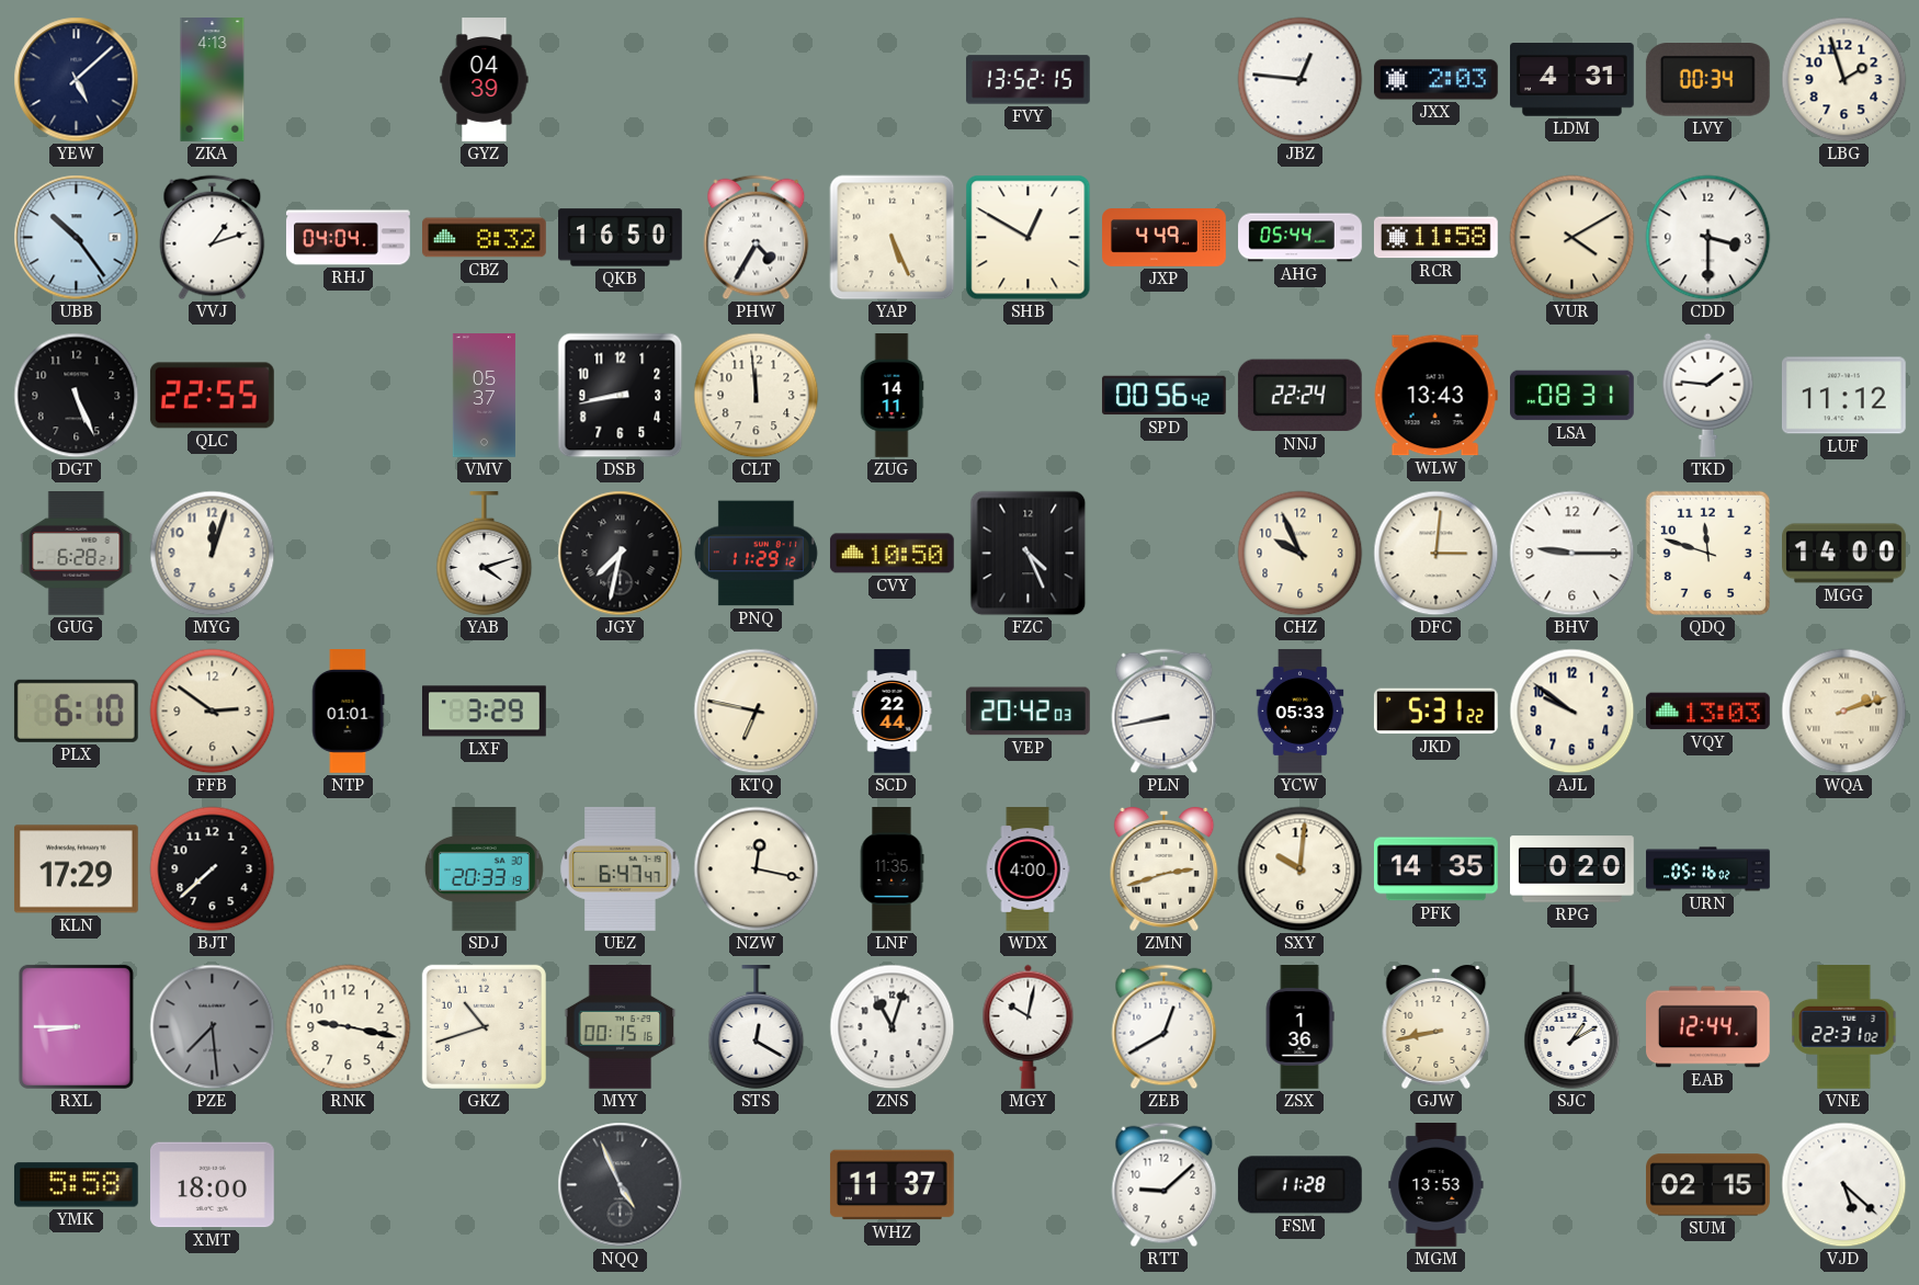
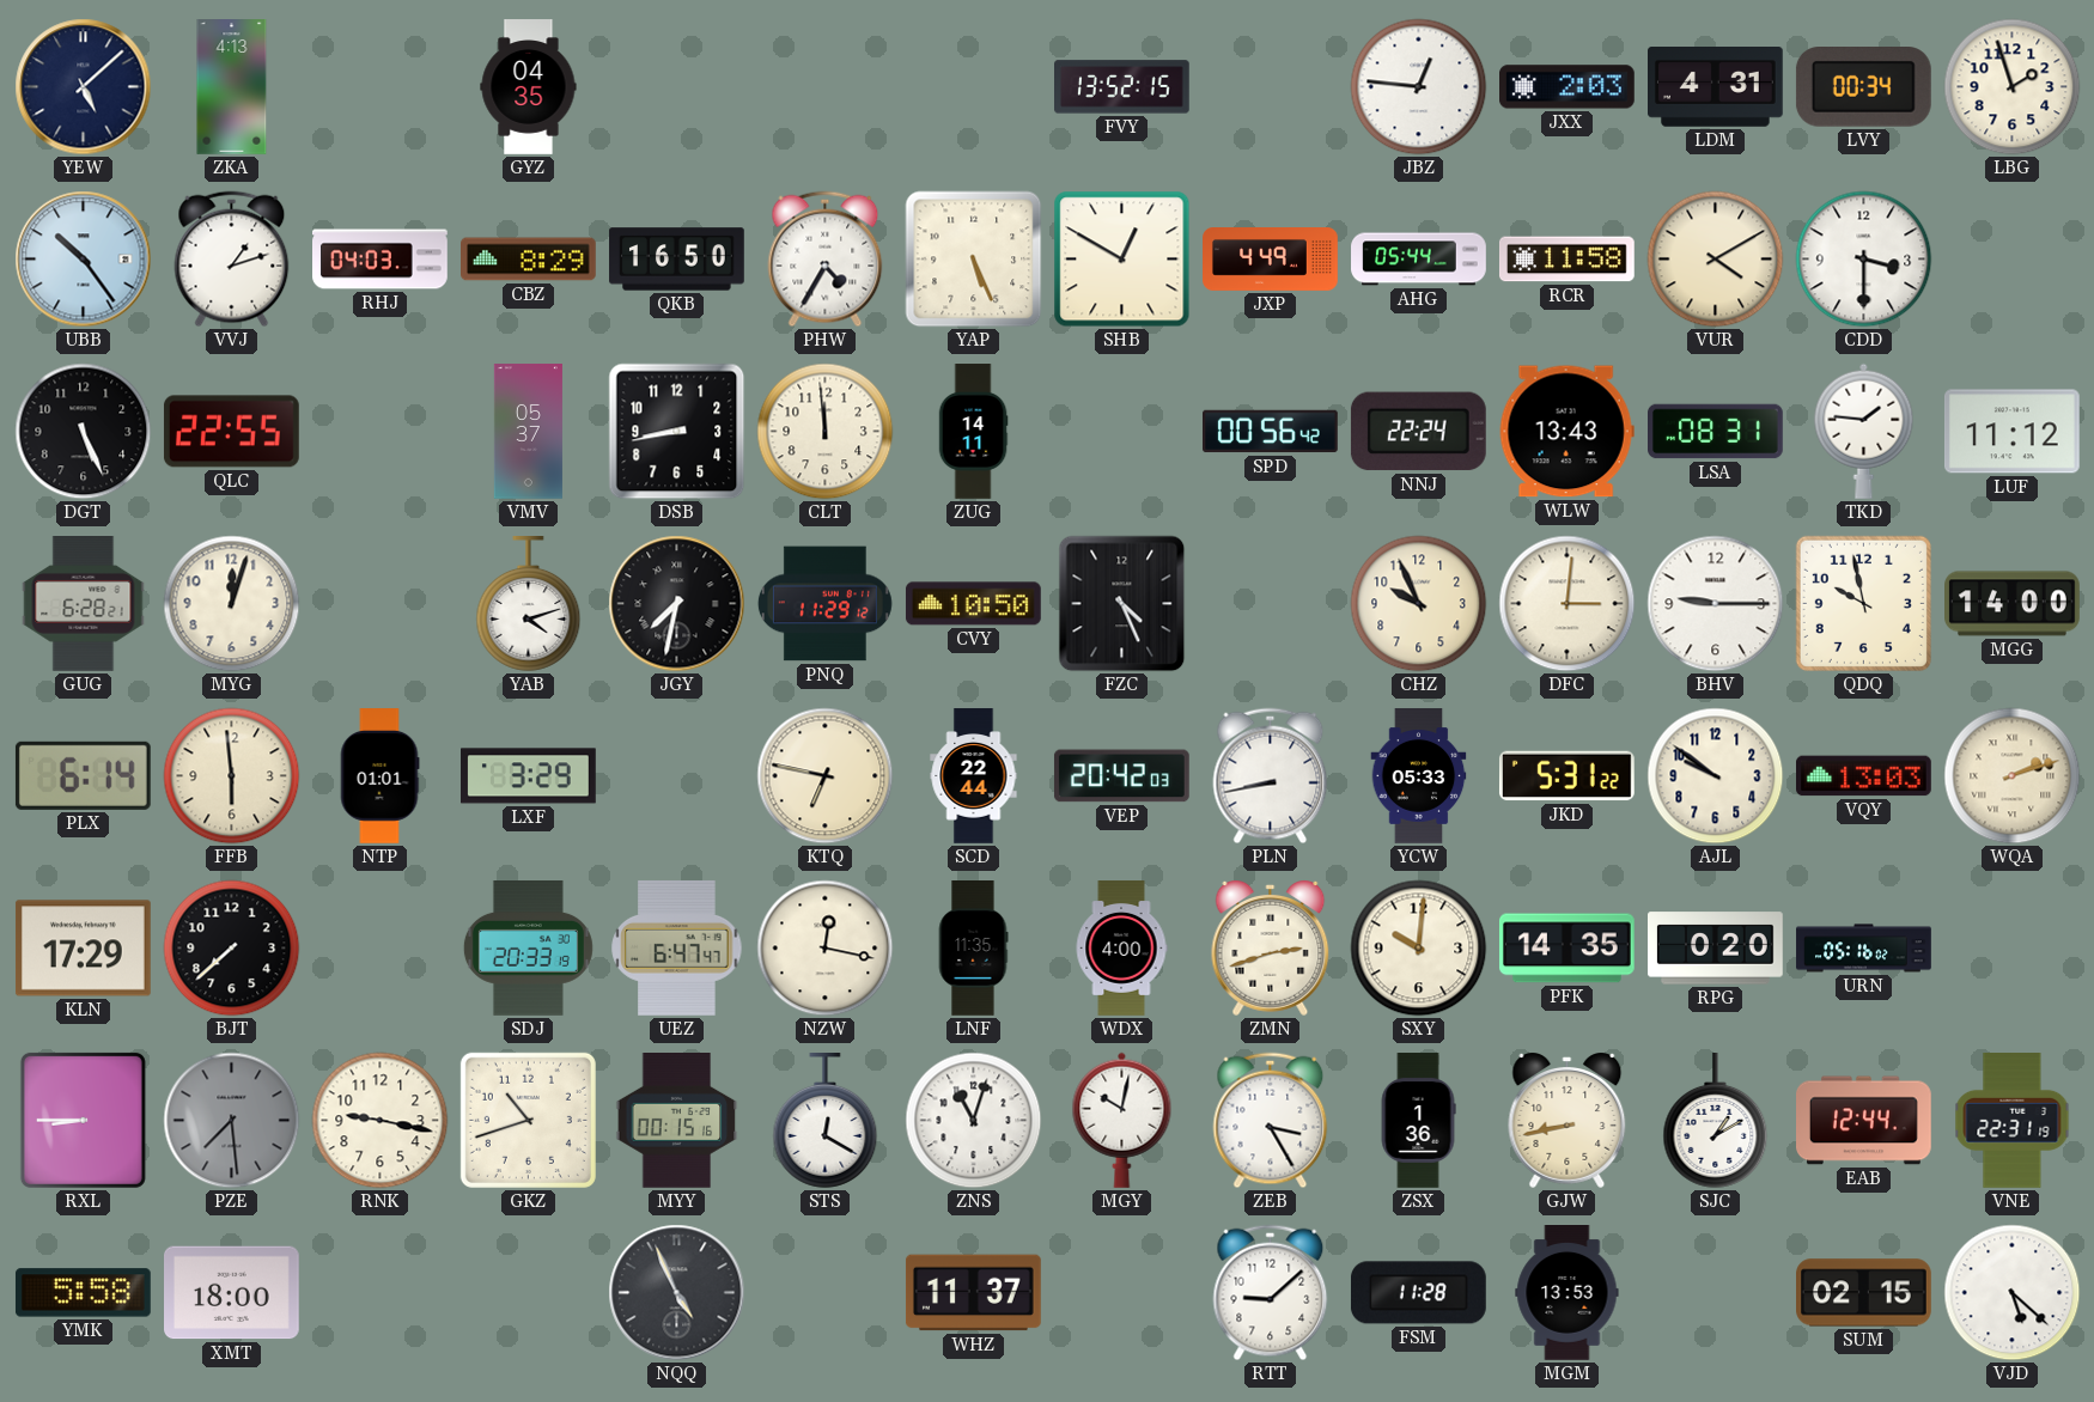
GYZ: 04:39 -> 04:35 (529, 87)
RHJ: 04:04 -> 04:03 (381, 260)
CBZ: 8:32 -> 8:29 (529, 260)
QDQ: 11:48 -> 9:58 (1863, 603)
PLX: 6:10 -> 6:14 (83, 775)
FFB: 2:51 -> 5:59 (232, 776)
ZEB: 12:40 -> 3:25 (1271, 1121)
VNE: 22:31:02 -> 22:31:19 (2013, 1121)
